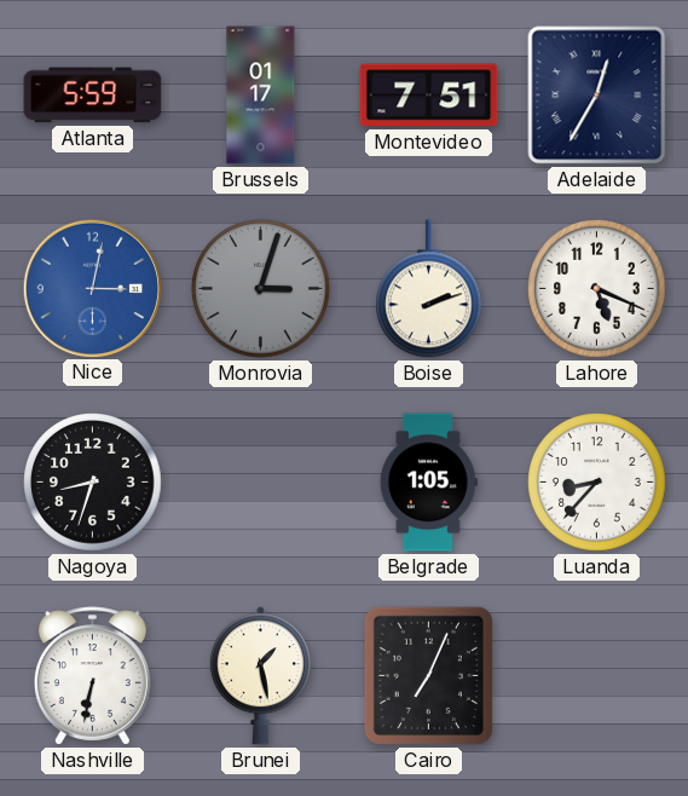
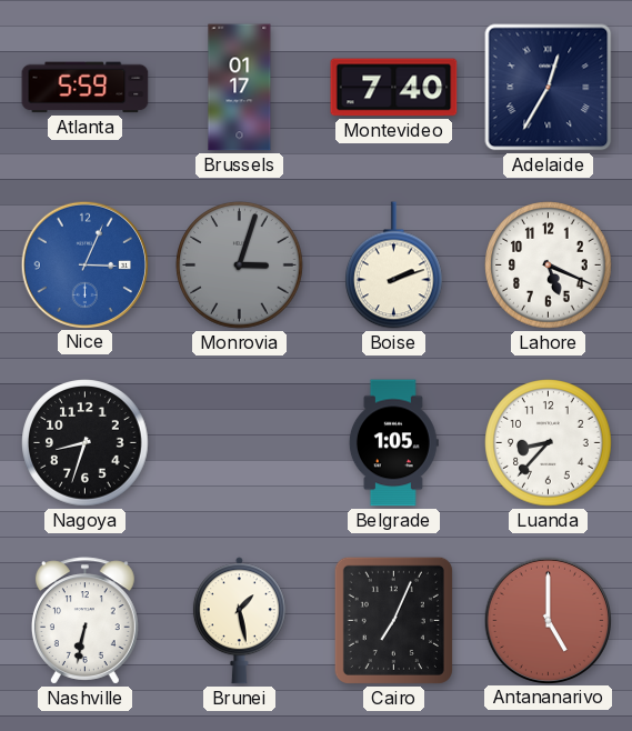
Montevideo: 7:51 -> 7:40 (394, 88)
Nice: 3:02 -> 3:04 (84, 264)
Antananarivo: none -> 5:00 (548, 620)
